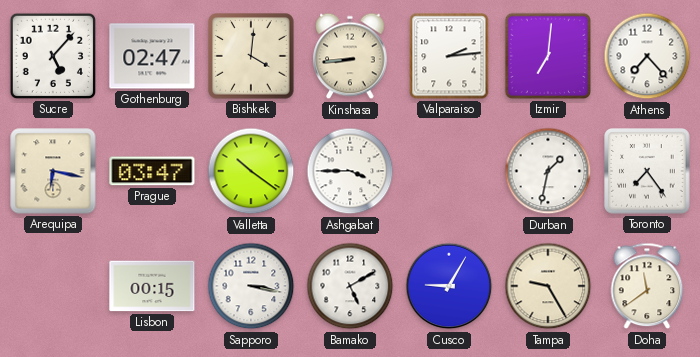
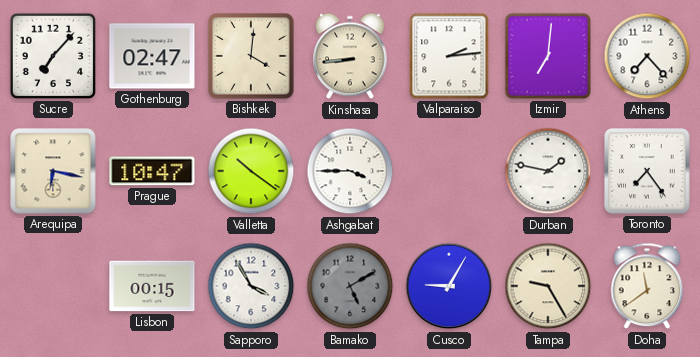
Sucre: 5:07 -> 7:07 (53, 56)
Prague: 03:47 -> 10:47 (152, 171)
Durban: 1:32 -> 1:47 (548, 171)
Sapporo: 3:17 -> 3:55 (251, 286)
Bamako dial: white -> grey (350, 286)
